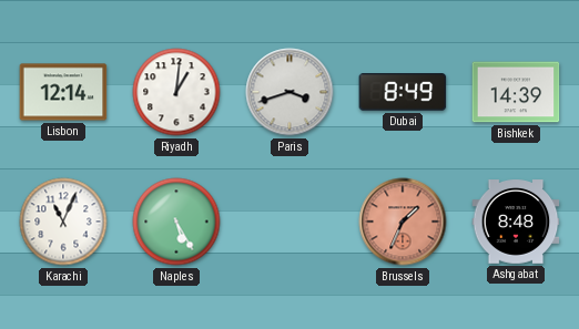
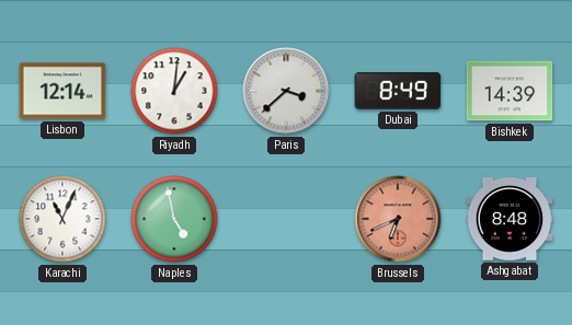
Paris: 3:42 -> 3:38 (286, 91)
Naples: 5:25 -> 4:58 (174, 219)
Brussels: 1:34 -> 6:41 (398, 219)
